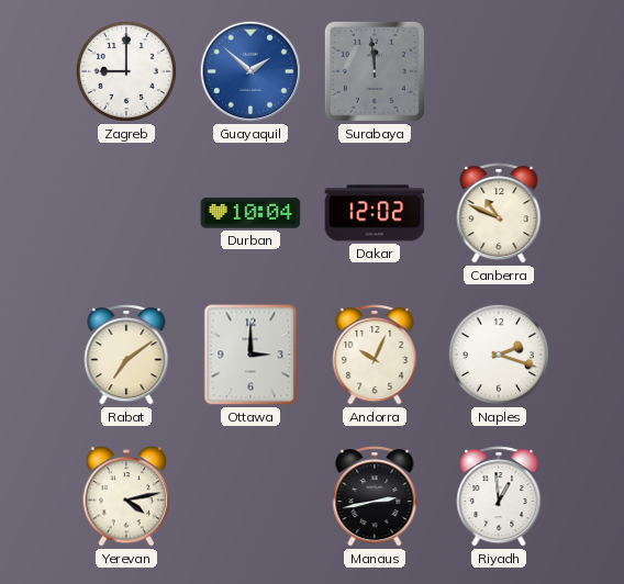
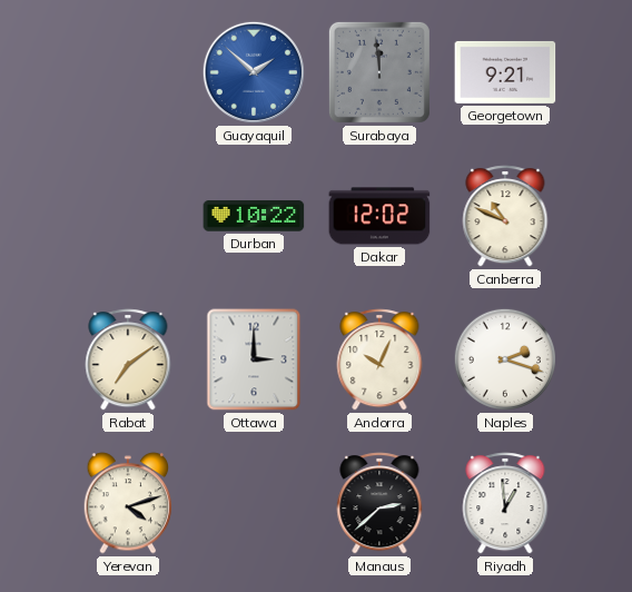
Zagreb: 9:00 -> none (126, 71)
Georgetown: none -> 9:21 (505, 72)
Durban: 10:04 -> 10:22 (254, 216)
Yerevan: 4:13 -> 4:12 (128, 503)
Manaus: 2:43 -> 2:38 (379, 503)
